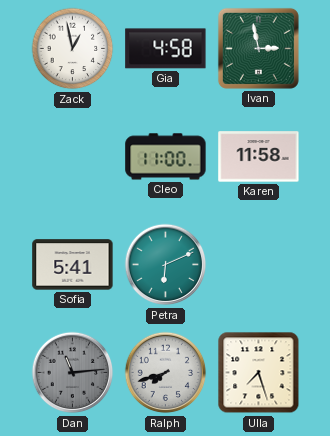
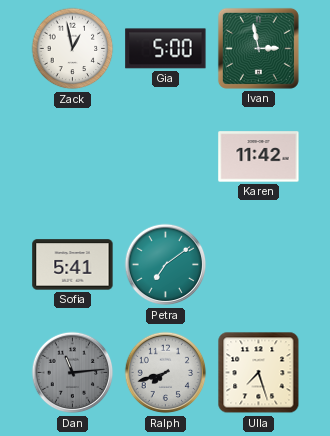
Gia: 4:58 -> 5:00 (166, 49)
Cleo: 11:00 -> none (166, 157)
Karen: 11:58 -> 11:42 (259, 157)
Petra: 6:11 -> 7:09 (166, 265)
